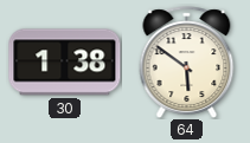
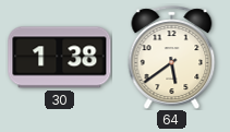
64: 5:51 -> 5:39 (172, 58)
